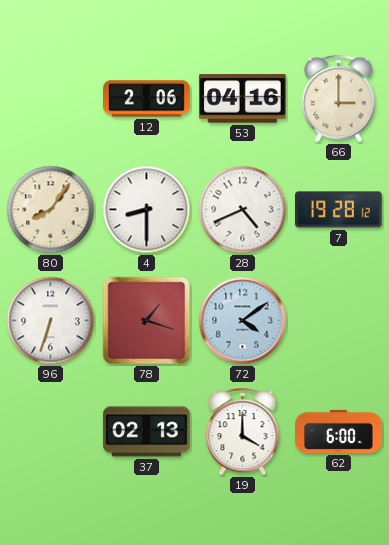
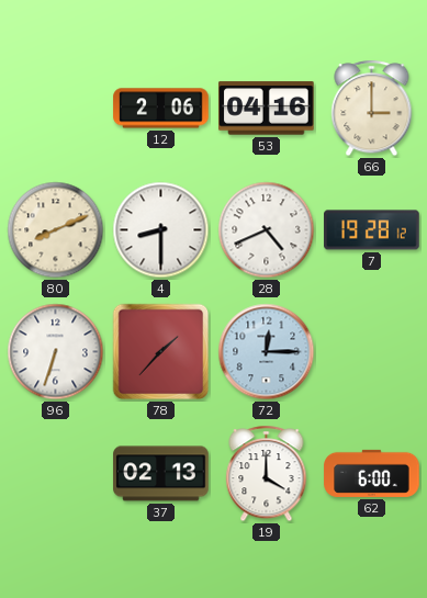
80: 8:06 -> 8:11 (56, 230)
78: 1:18 -> 1:37 (161, 352)
72: 4:09 -> 12:15 (267, 352)
